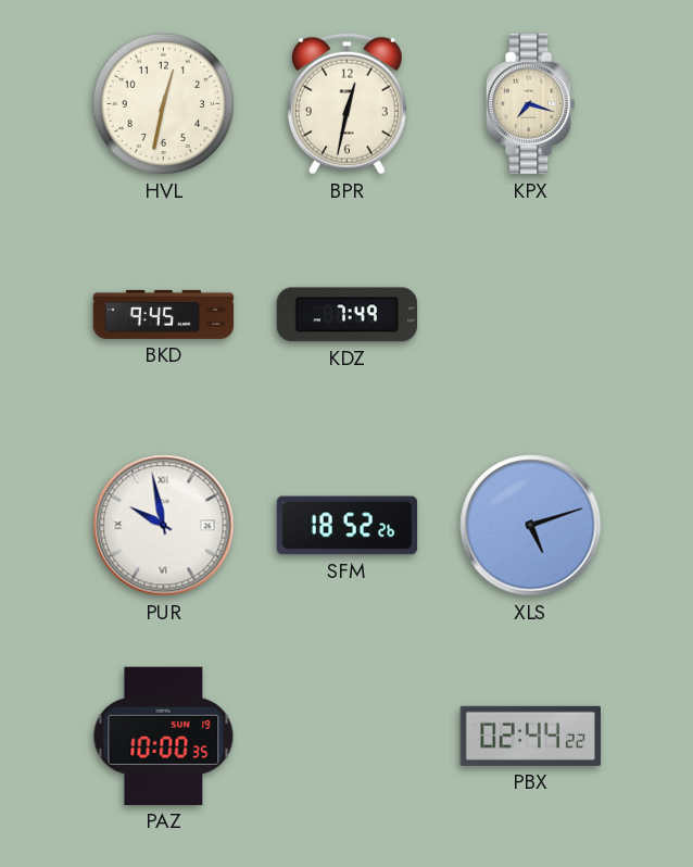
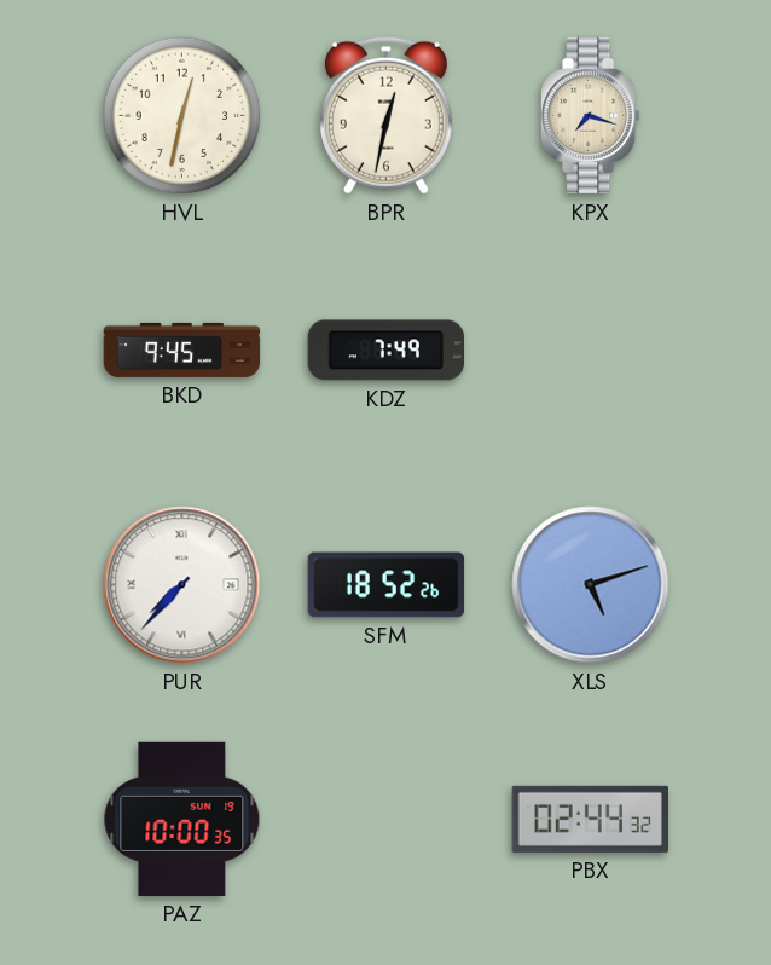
PUR: 9:58 -> 7:37 (182, 585)
PBX: 02:44:22 -> 02:44:32 (590, 819)
